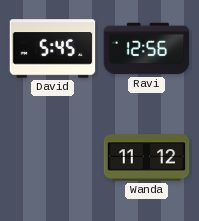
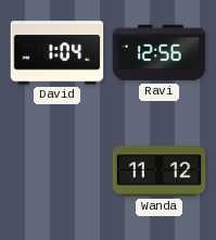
David: 5:45 -> 1:04 (58, 53)
